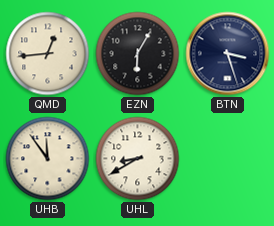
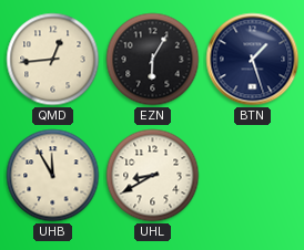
BTN: 3:27 -> 1:27 (253, 60)
UHB: 11:54 -> 11:55 (53, 176)
